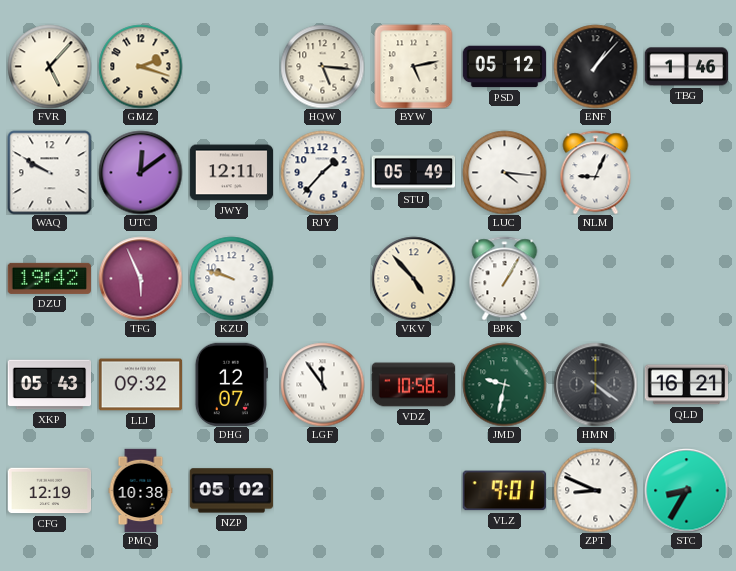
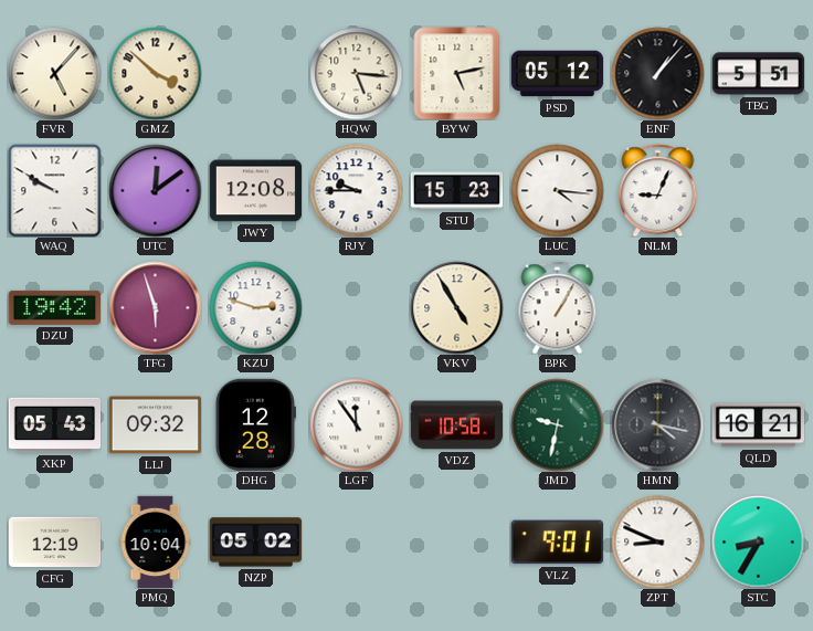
GMZ: 2:18 -> 3:52 (155, 73)
TBG: 1:46 -> 5:51 (758, 74)
JWY: 12:11 -> 12:08 (255, 191)
RJY: 1:37 -> 9:45 (356, 190)
STU: 05:49 -> 15:23 (456, 191)
TFG: 5:56 -> 5:57 (155, 307)
KZU: 9:48 -> 2:48 (255, 307)
VKV: 4:53 -> 4:55 (456, 307)
DHG: 12:07 -> 12:28 (255, 424)
HMN: 4:21 -> 4:17 (657, 424)
PMQ: 10:38 -> 10:04 (156, 541)
